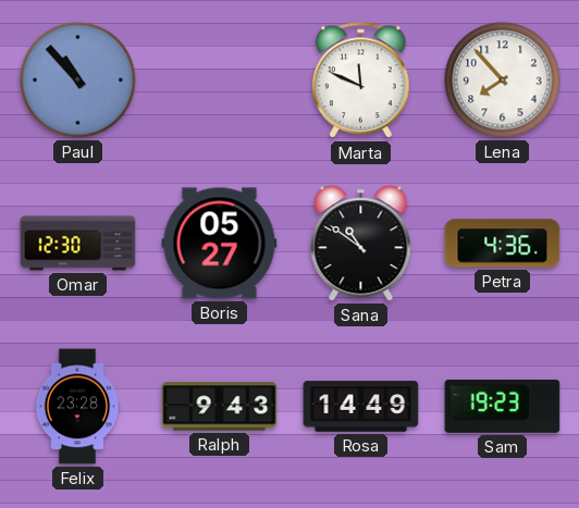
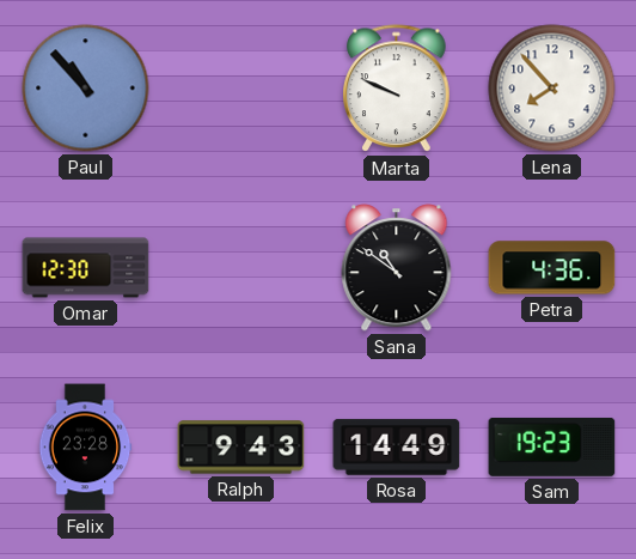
Marta: 11:49 -> 9:49 (397, 89)
Boris: 05:27 -> none (220, 244)
